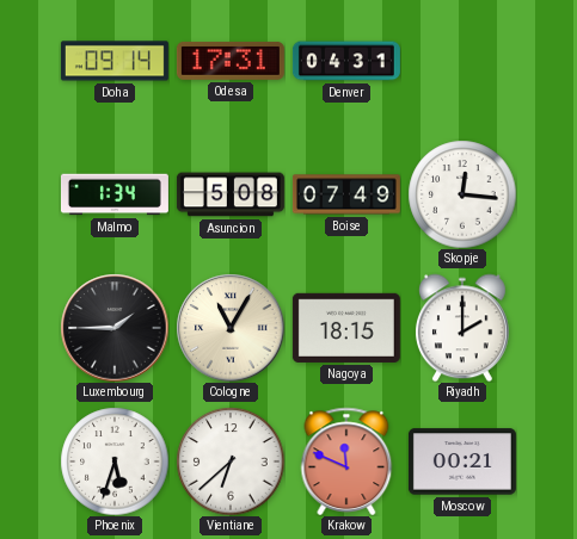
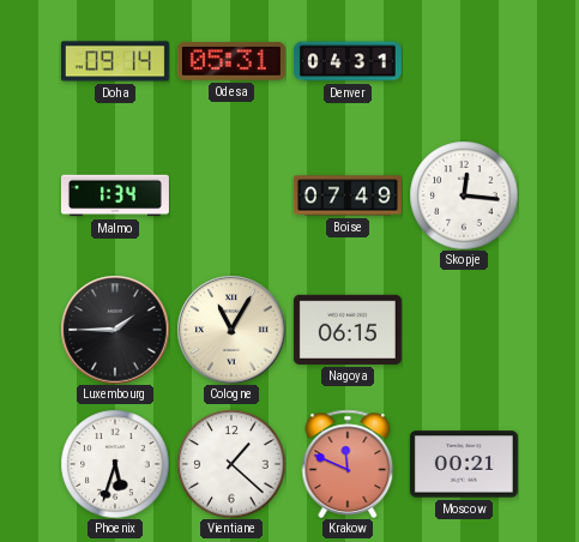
Odesa: 17:31 -> 05:31 (231, 61)
Asuncion: 5:08 -> none (231, 194)
Nagoya: 18:15 -> 06:15 (348, 330)
Riyadh: 2:00 -> none (462, 328)
Vientiane: 6:38 -> 1:22 (231, 464)
